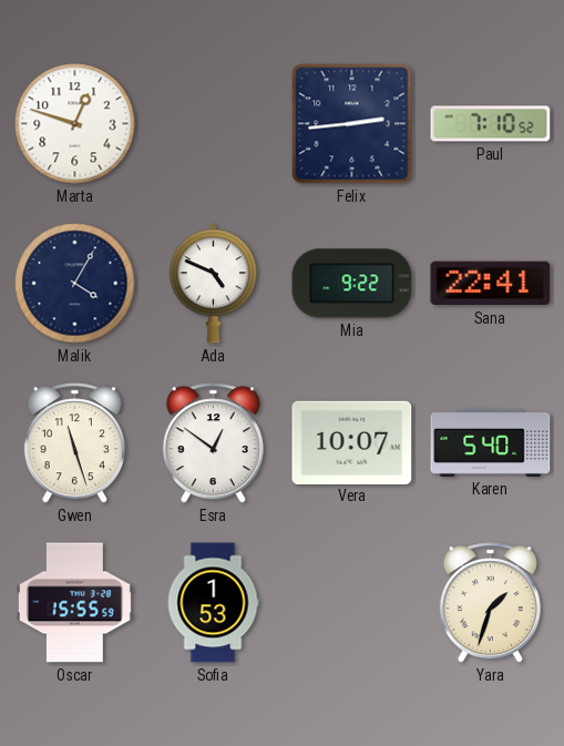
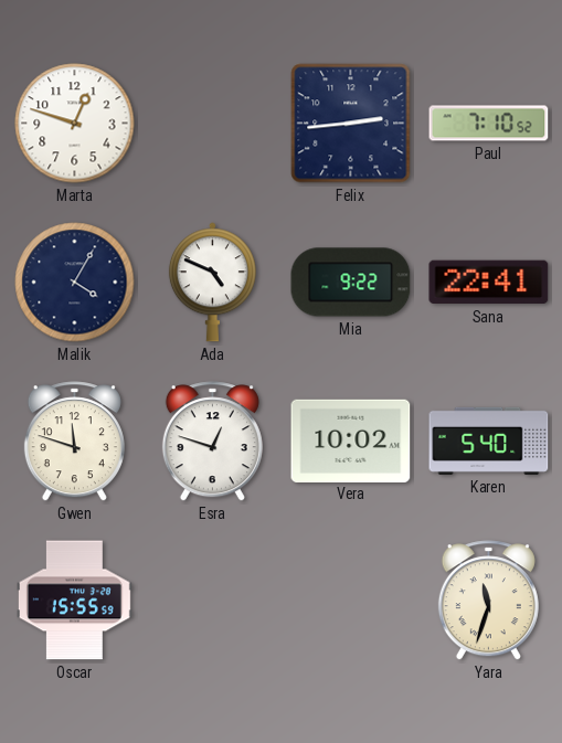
Gwen: 11:27 -> 11:48 (74, 442)
Esra: 12:51 -> 12:48 (212, 442)
Vera: 10:07 -> 10:02 (351, 441)
Sofia: 1:53 -> none (213, 603)
Yara: 1:33 -> 11:33 (488, 601)
